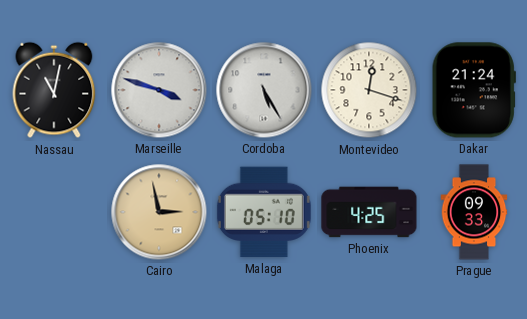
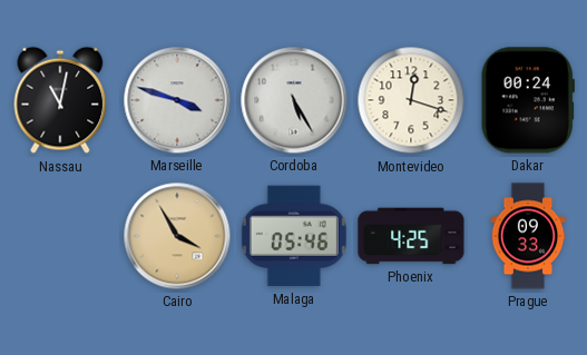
Dakar: 21:24 -> 00:24 (528, 100)
Cairo: 2:58 -> 3:55 (177, 236)
Malaga: 05:10 -> 05:46 (294, 236)
